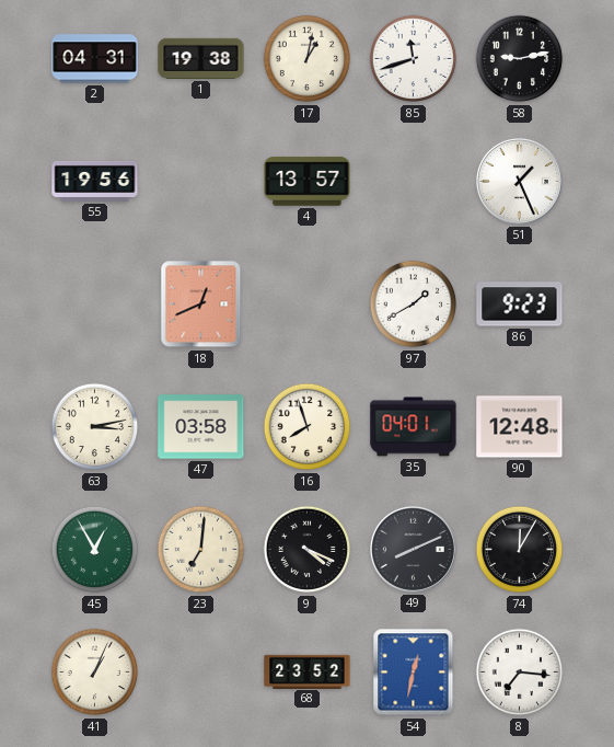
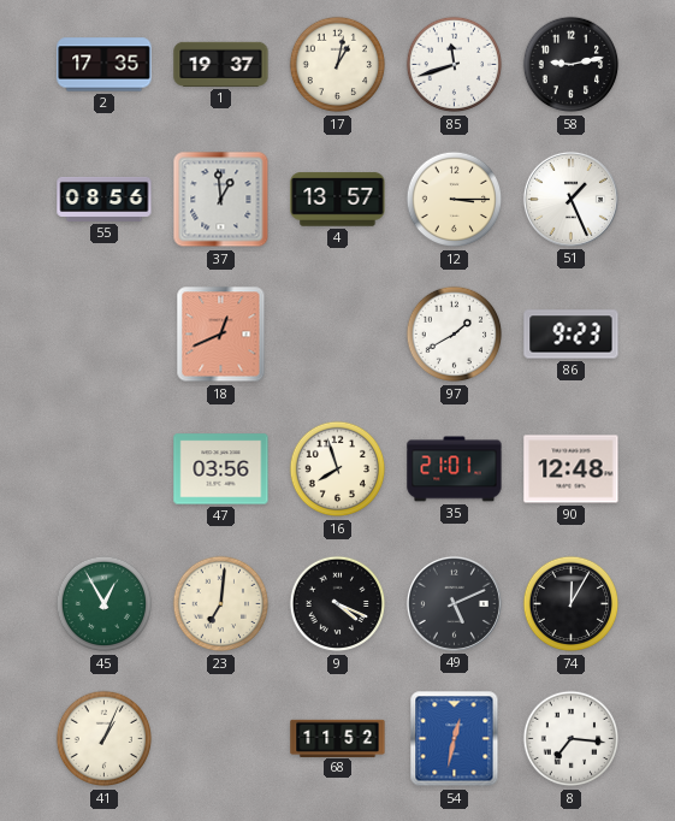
2: 04:31 -> 17:35 (105, 65)
1: 19:38 -> 19:37 (221, 64)
55: 19:56 -> 08:56 (105, 199)
37: none -> 12:59 (221, 200)
12: none -> 3:15 (455, 200)
63: 3:13 -> none (95, 427)
47: 03:58 -> 03:56 (221, 469)
35: 04:01 -> 21:01 (455, 469)
49: 8:11 -> 5:11 (454, 603)
68: 23:52 -> 11:52 (338, 738)
